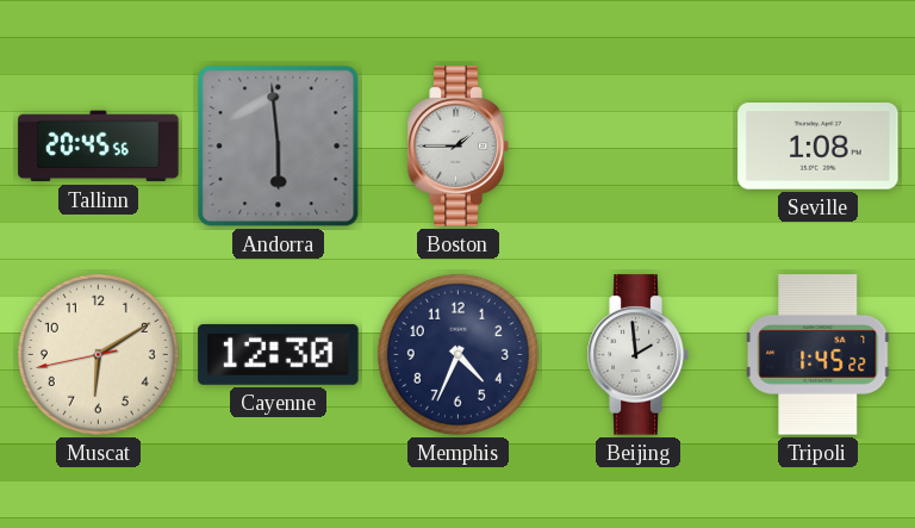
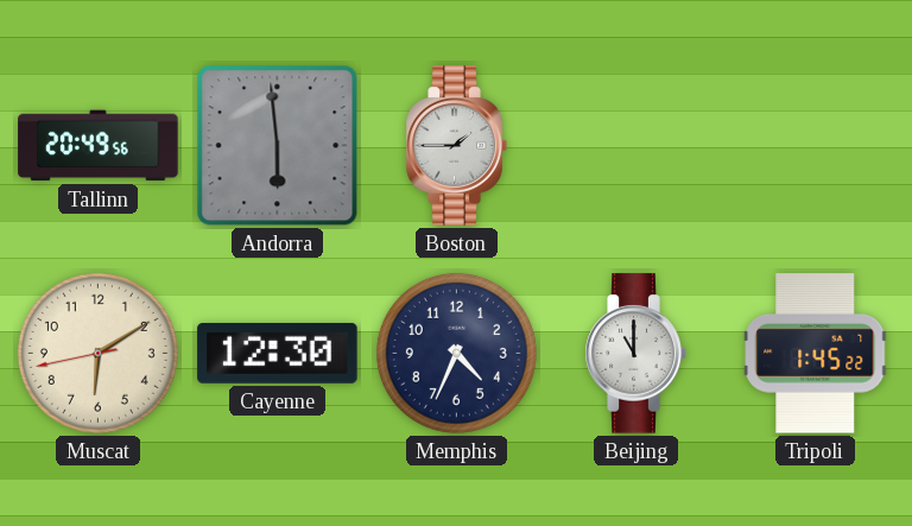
Tallinn: 20:45 -> 20:49 (99, 146)
Seville: 1:08 -> none (818, 147)
Beijing: 1:59 -> 11:00 (635, 354)
